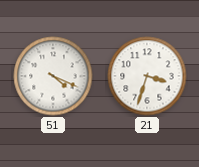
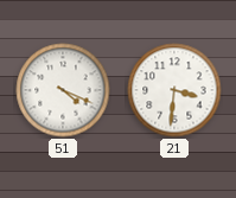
21: 3:33 -> 3:31 (174, 90)
